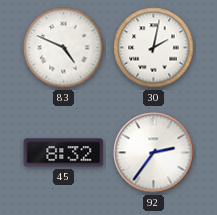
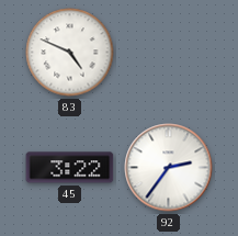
30: 2:02 -> none (154, 48)
45: 8:32 -> 3:22 (70, 168)
